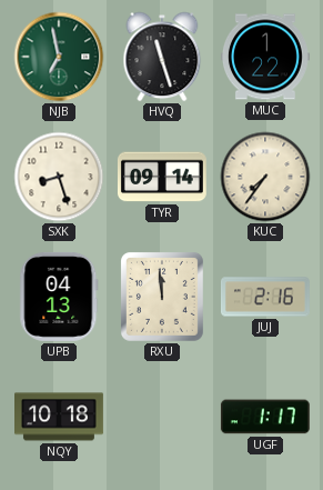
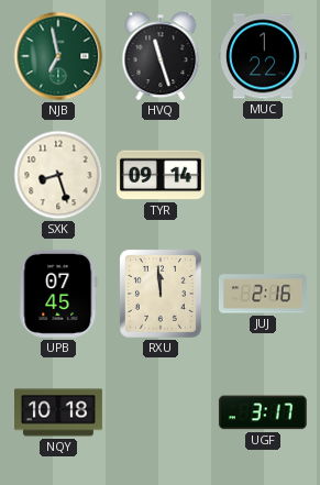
KUC: 7:36 -> none (265, 177)
UPB: 04:13 -> 07:45 (58, 294)
UGF: 1:17 -> 3:17 (263, 412)
